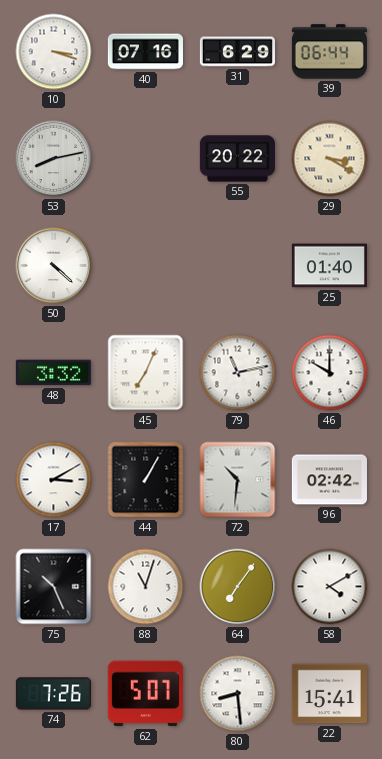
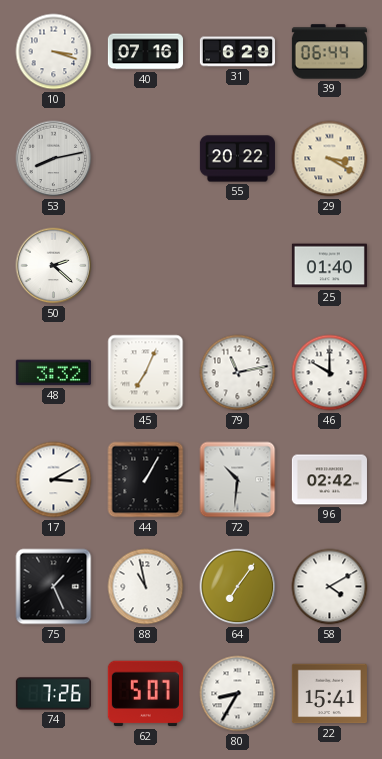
50: 4:22 -> 2:22 (54, 266)
75: 10:26 -> 1:26 (54, 587)
88: 11:03 -> 10:58 (146, 587)
80: 8:29 -> 8:35 (238, 694)
